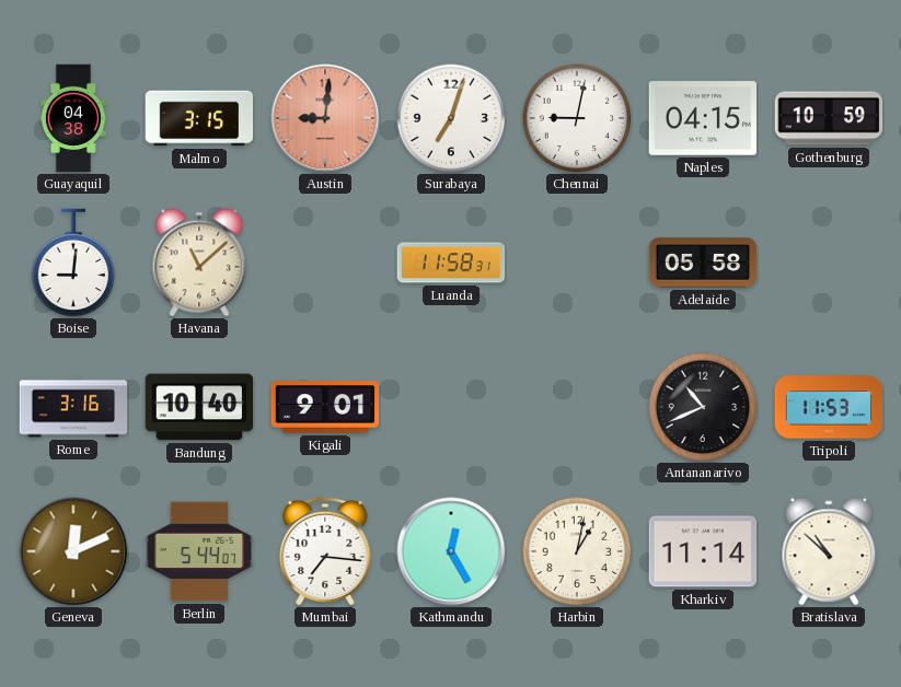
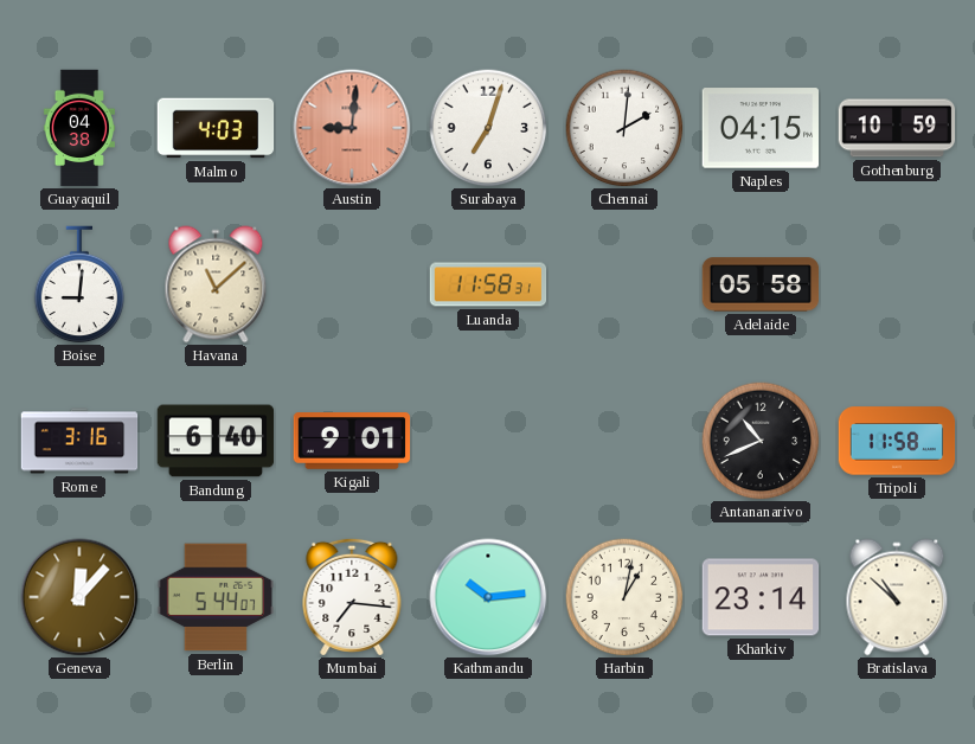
Malmo: 3:15 -> 4:03 (216, 128)
Chennai: 9:02 -> 2:01 (624, 128)
Bandung: 10:40 -> 6:40 (216, 441)
Tripoli: 11:53 -> 11:58 (897, 441)
Geneva: 12:11 -> 12:07 (79, 597)
Kathmandu: 12:25 -> 10:14 (488, 597)
Kharkiv: 11:14 -> 23:14 (761, 597)
